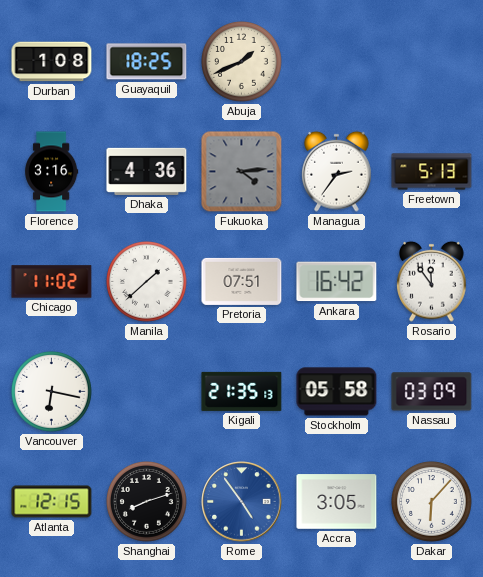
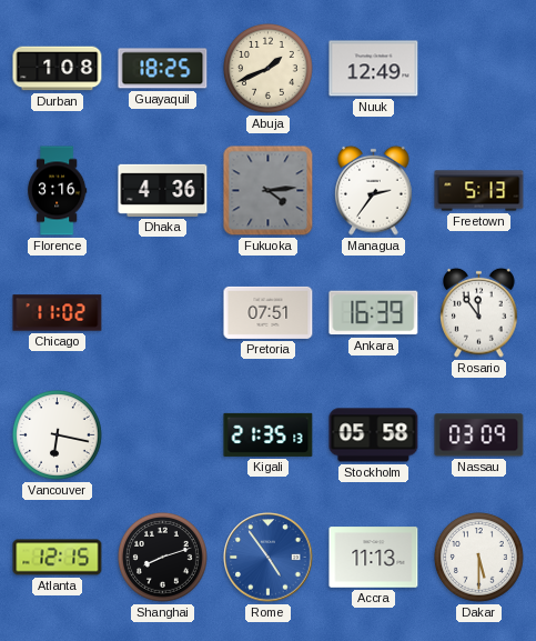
Nuuk: none -> 12:49 (374, 69)
Manila: 1:38 -> none (147, 282)
Ankara: 16:42 -> 16:39 (374, 313)
Accra: 3:05 -> 11:13 (374, 558)
Dakar: 6:07 -> 5:30 (479, 558)
